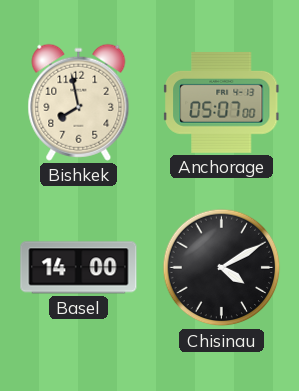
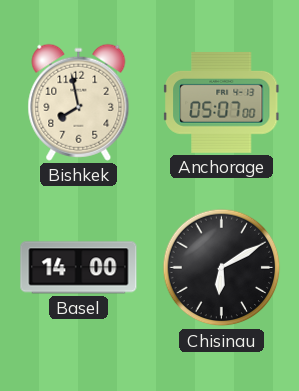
Chisinau: 4:10 -> 6:10 (222, 268)
